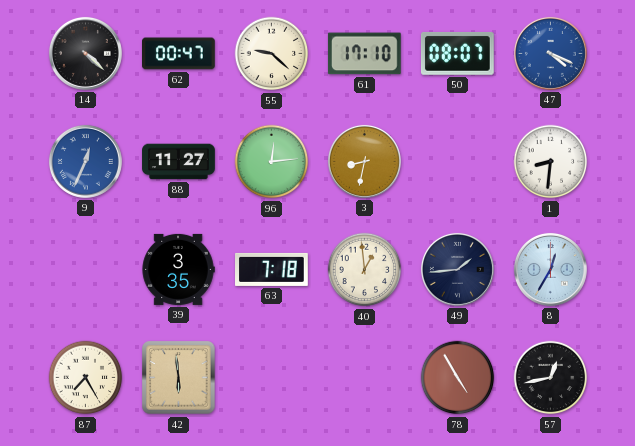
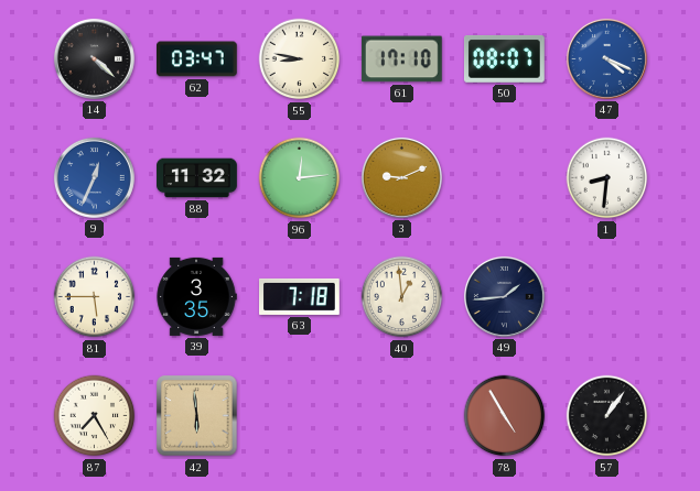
62: 00:47 -> 03:47 (197, 59)
55: 9:22 -> 8:47 (300, 59)
88: 11:27 -> 11:32 (197, 178)
3: 8:32 -> 9:11 (401, 177)
81: none -> 5:45 (95, 297)
8: 12:35 -> none (550, 269)
57: 12:43 -> 1:06 (607, 416)
